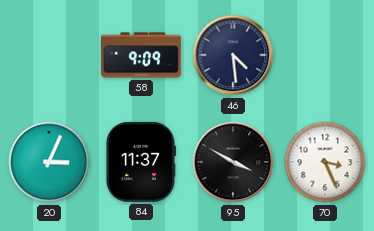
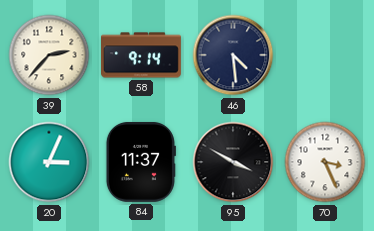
39: none -> 2:37 (49, 55)
58: 9:09 -> 9:14 (142, 55)
